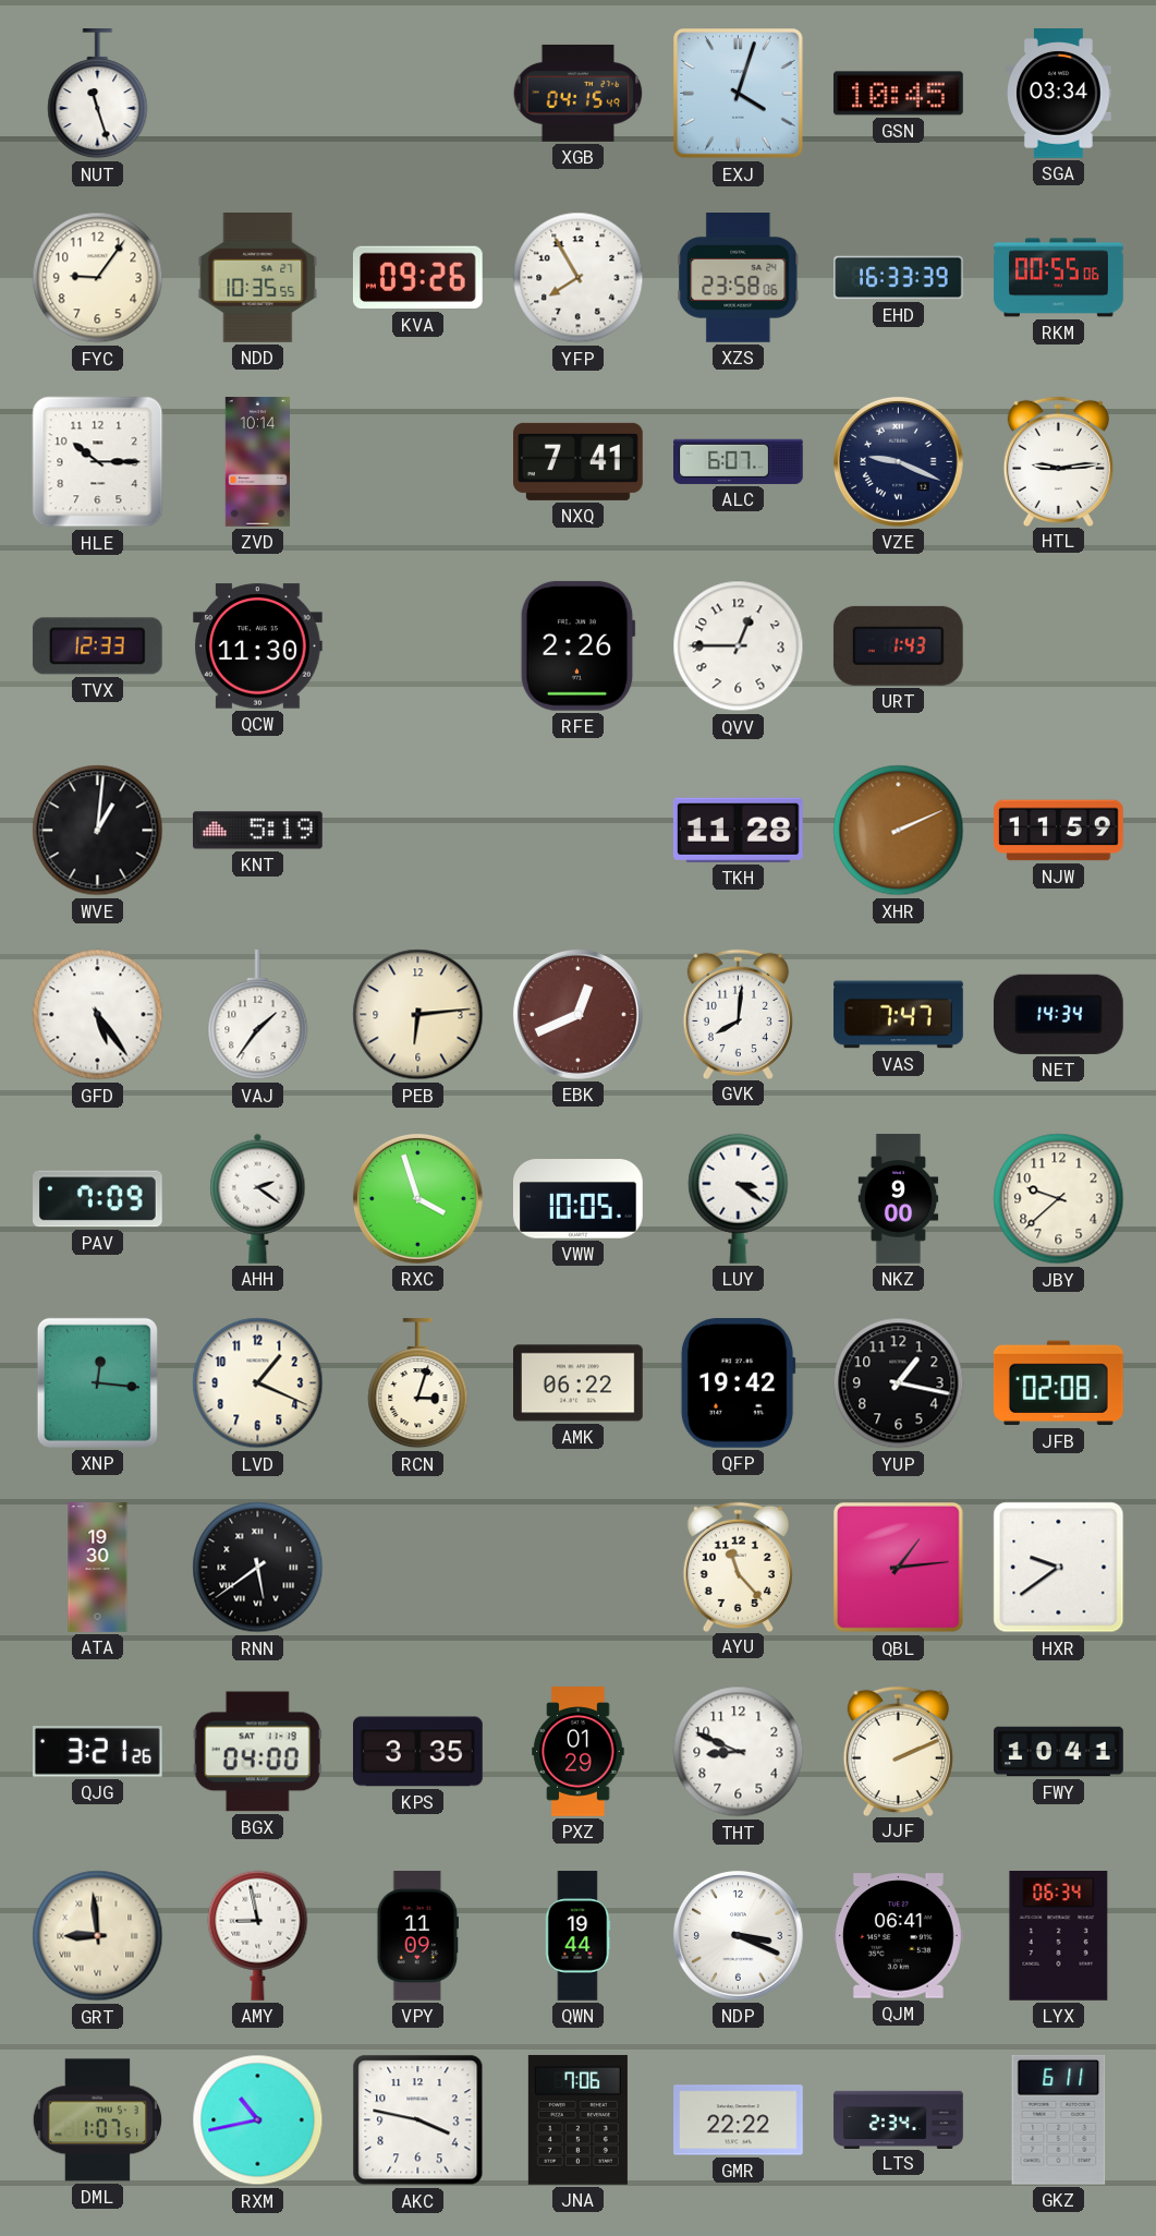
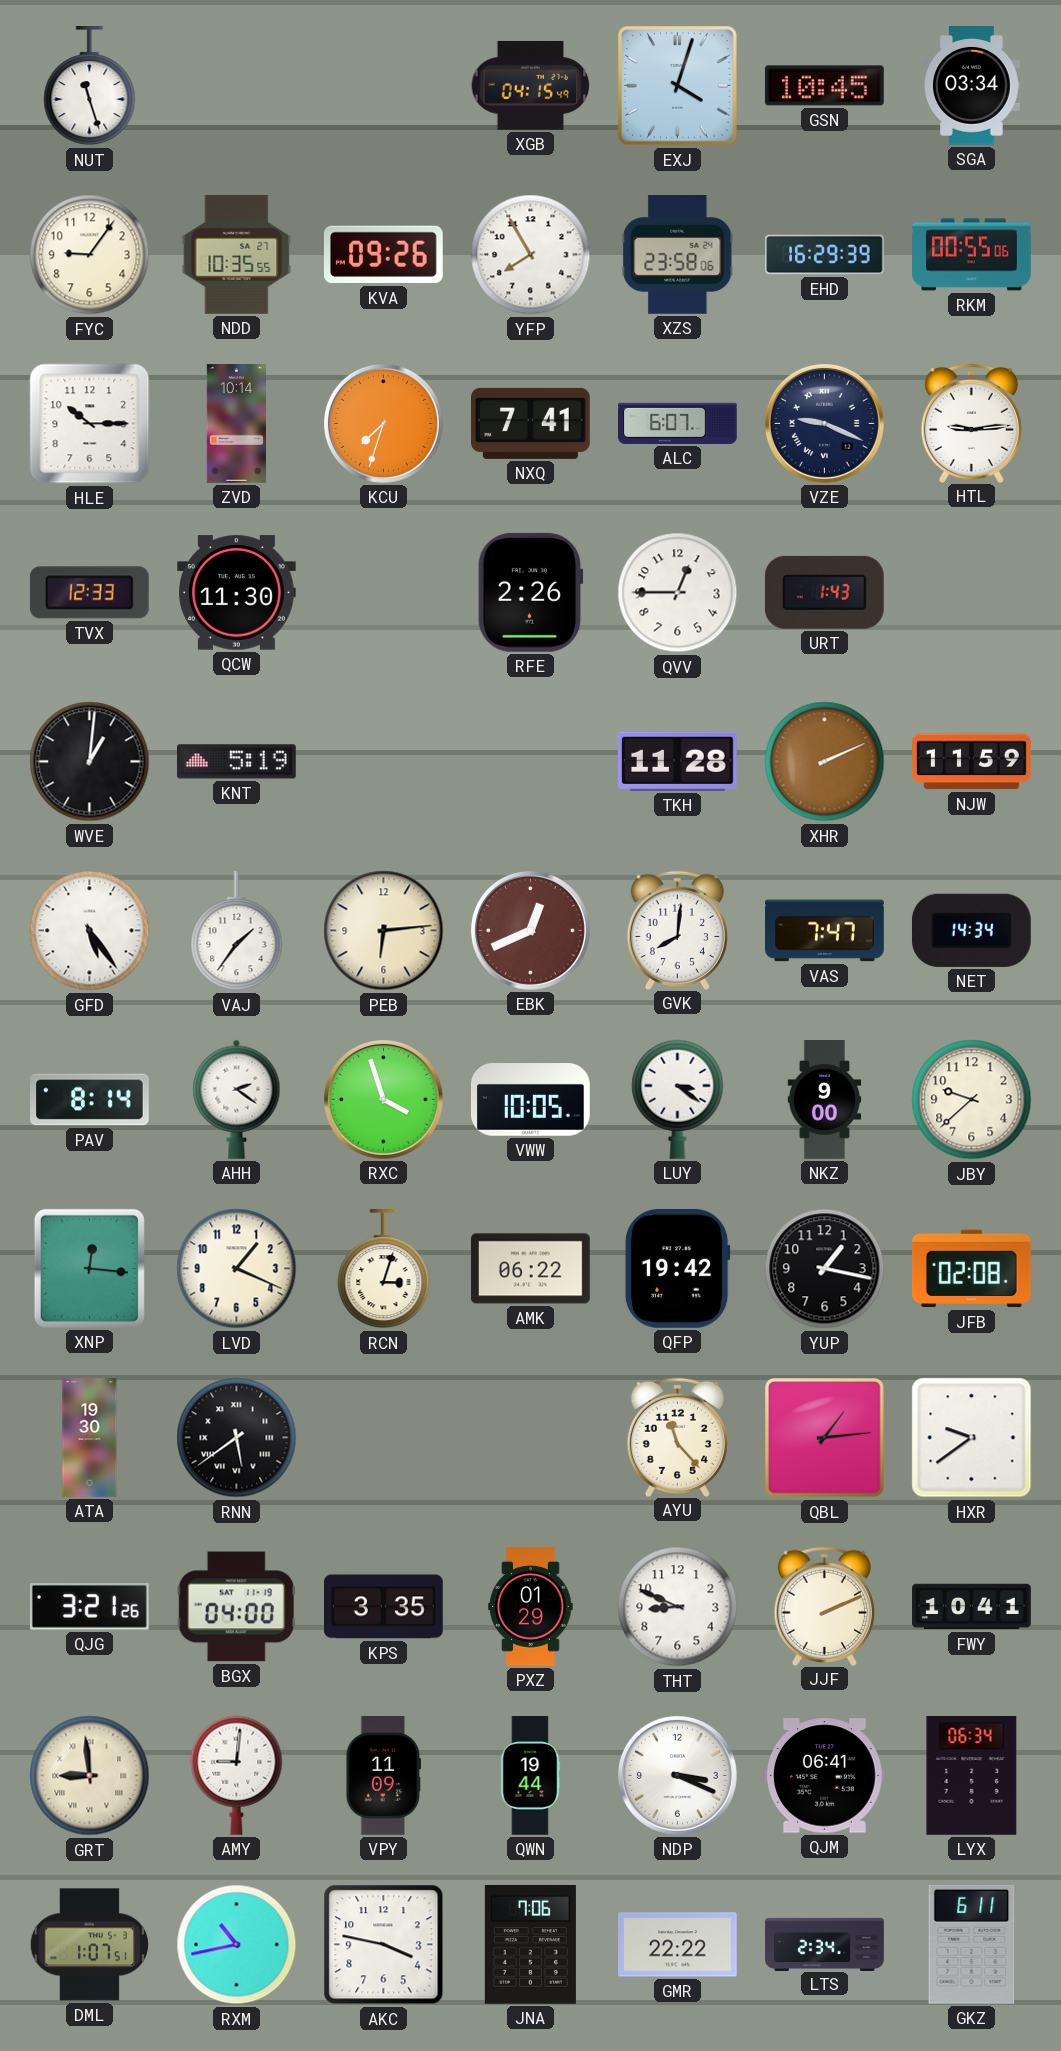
EHD: 16:33 -> 16:29 (825, 255)
KCU: none -> 7:33 (383, 423)
PAV: 7:09 -> 8:14 (90, 1100)
AMY: 8:58 -> 9:01 (237, 1775)
